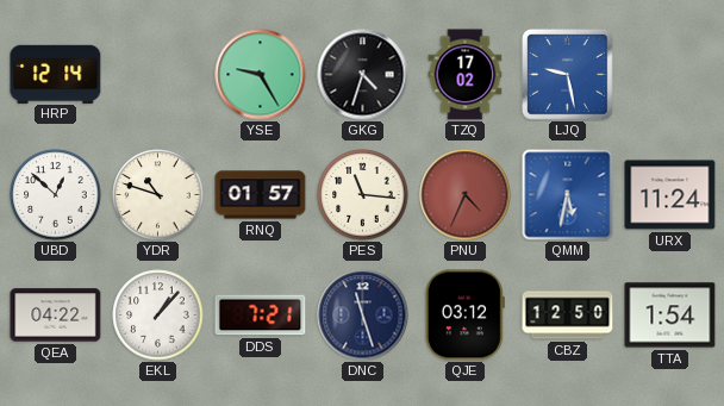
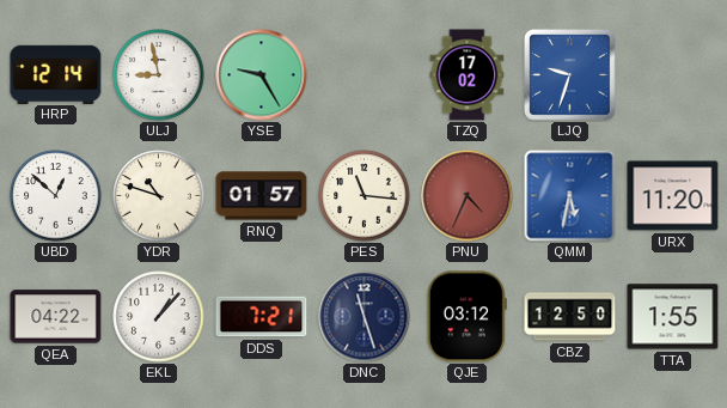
ULJ: none -> 8:58 (159, 75)
GKG: 4:33 -> none (363, 75)
LJQ: 9:28 -> 9:33 (570, 75)
URX: 11:24 -> 11:20 (673, 196)
TTA: 1:54 -> 1:55 (673, 317)
